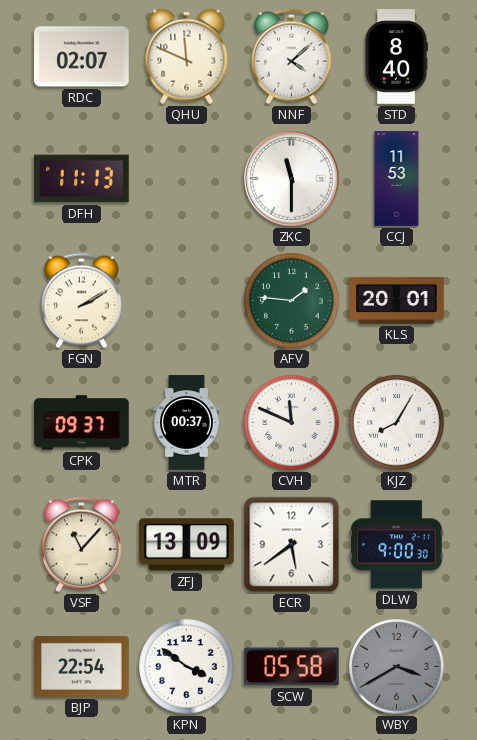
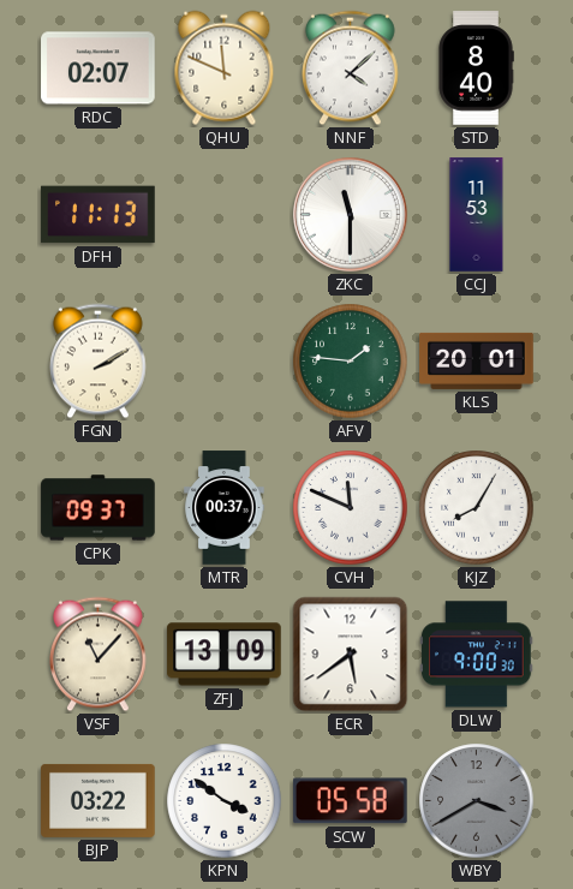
BJP: 22:54 -> 03:22 (99, 800)
